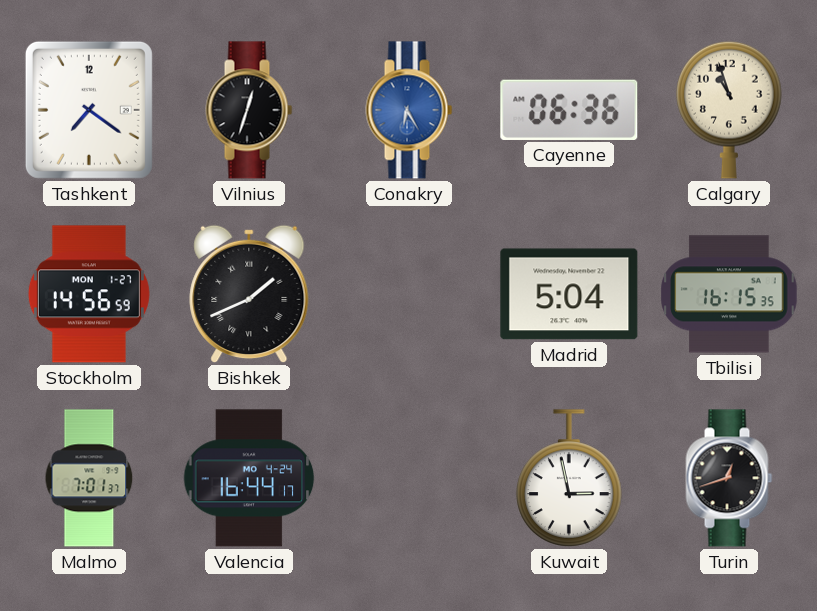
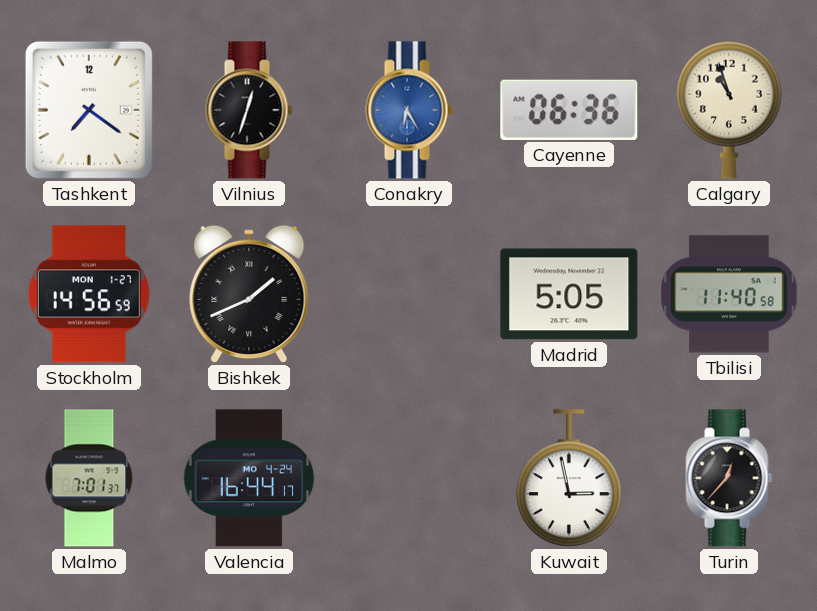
Madrid: 5:04 -> 5:05 (569, 294)
Tbilisi: 16:15 -> 11:40 (729, 294)
Turin: 12:42 -> 12:37 (729, 478)
